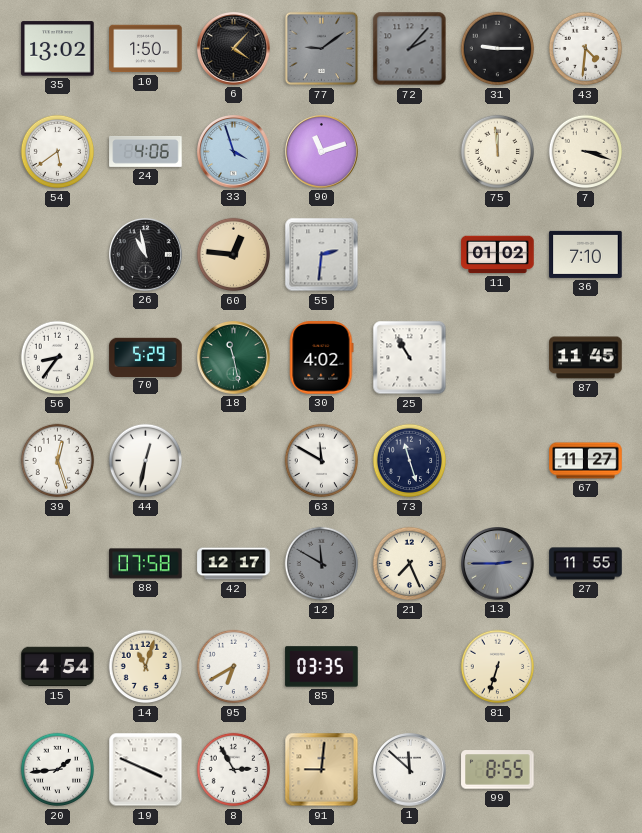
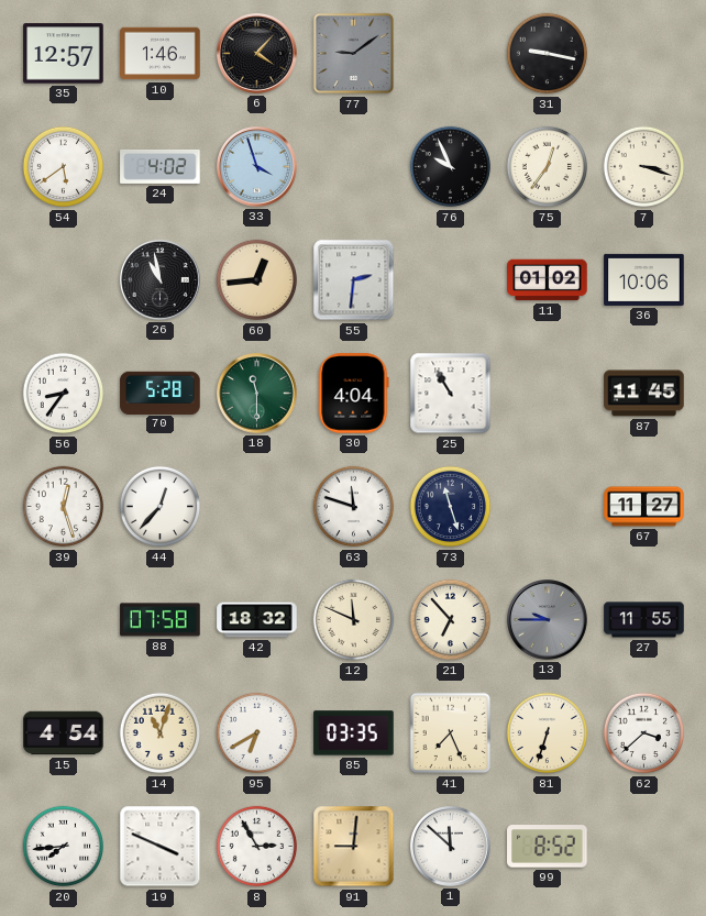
35: 13:02 -> 12:57 (64, 54)
10: 1:50 -> 1:46 (161, 54)
72: 2:07 -> none (410, 49)
31: 9:15 -> 9:17 (548, 54)
43: 4:31 -> none (586, 49)
24: 4:06 -> 4:02 (161, 166)
90: 11:12 -> none (322, 152)
76: none -> 9:56 (451, 167)
75: 11:59 -> 12:36 (548, 167)
60: 12:46 -> 12:44 (257, 280)
36: 7:10 -> 10:06 (644, 279)
70: 5:29 -> 5:28 (161, 393)
18: 11:28 -> 11:30 (257, 394)
30: 4:02 -> 4:04 (354, 394)
44: 12:32 -> 12:37 (161, 507)
63: 11:50 -> 11:48 (354, 507)
42: 12:17 -> 18:32 (257, 620)
12: 11:50 -> 11:49 (354, 620)
12 dial: grey -> cream (354, 620)
21: 7:26 -> 6:53 (451, 620)
13: 2:45 -> 9:45 (548, 620)
41: none -> 7:26 (451, 733)
62: none -> 3:38 (644, 733)
20: 1:44 -> 7:44 (64, 847)
99: 8:55 -> 8:52 (548, 847)
